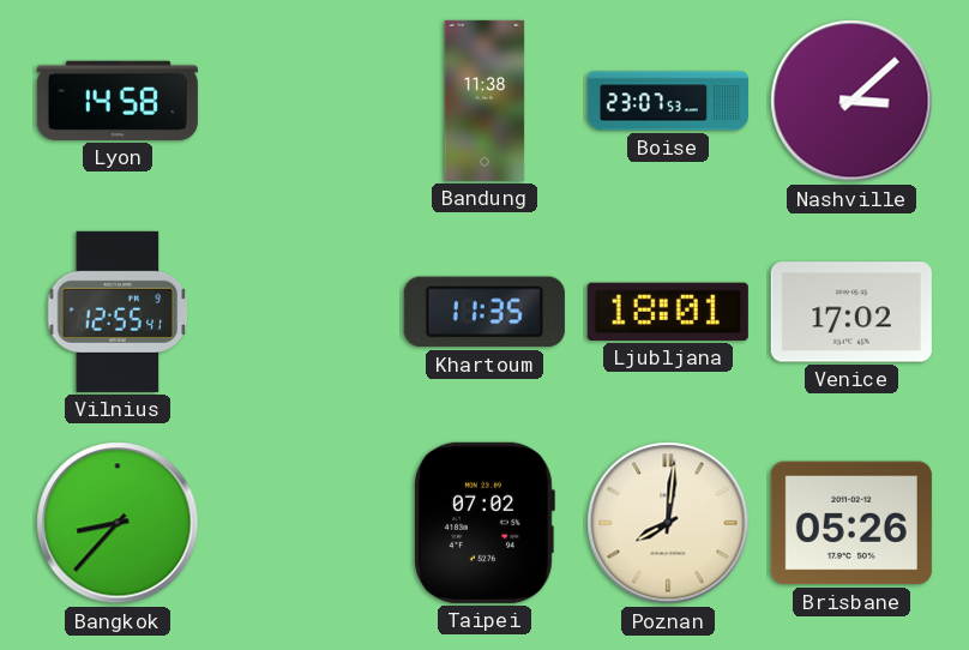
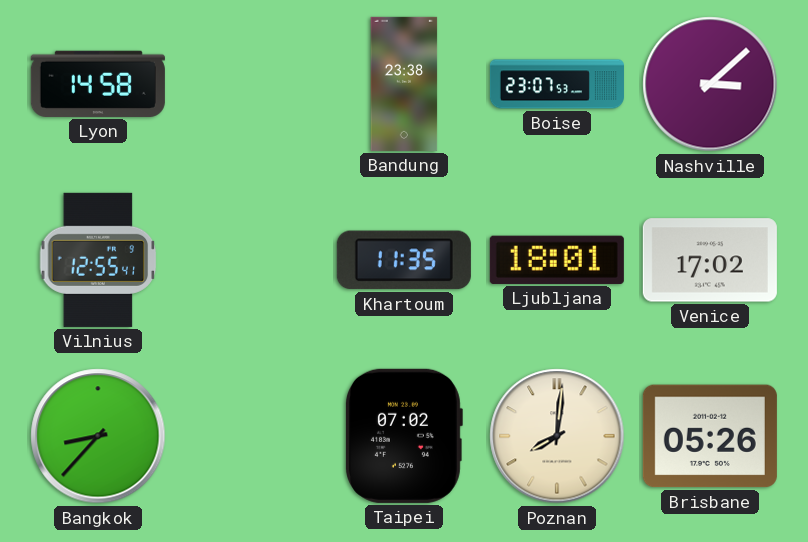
Bandung: 11:38 -> 23:38 (404, 84)
